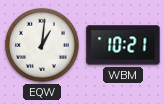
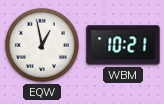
EQW: 1:01 -> 12:58 (42, 45)
